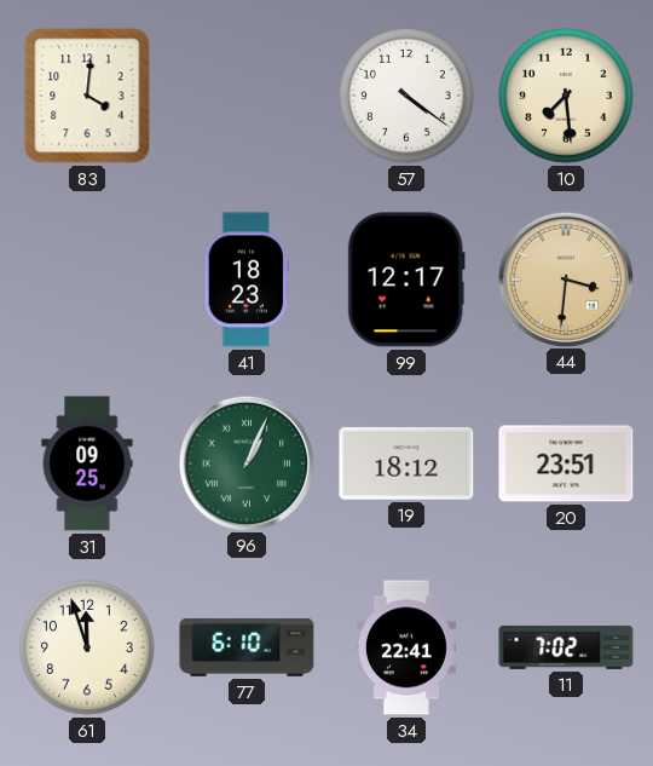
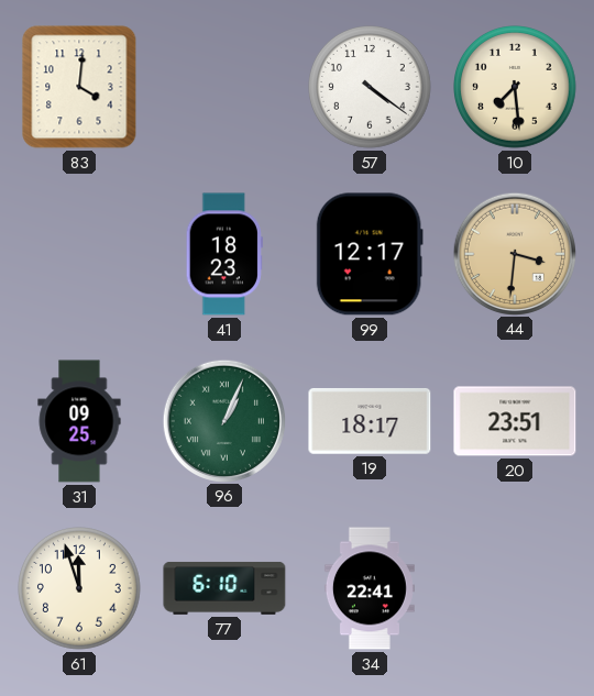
19: 18:12 -> 18:17 (370, 421)
11: 7:02 -> none (566, 647)
